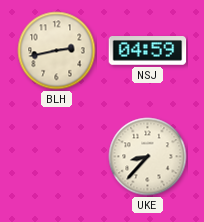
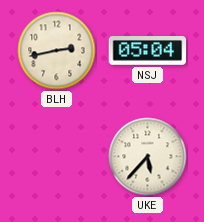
NSJ: 04:59 -> 05:04 (148, 51)
UKE: 8:37 -> 5:37 (148, 157)
